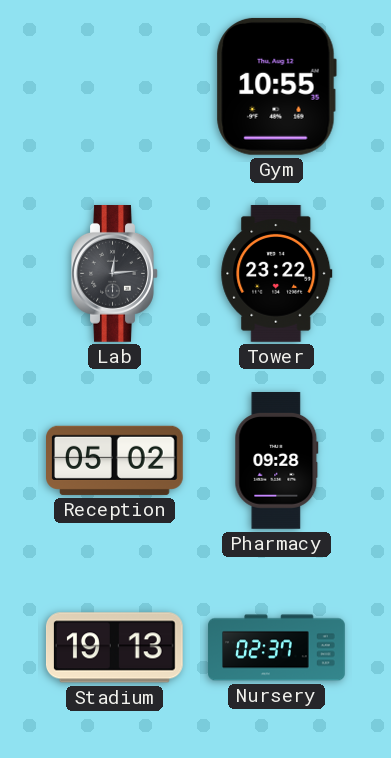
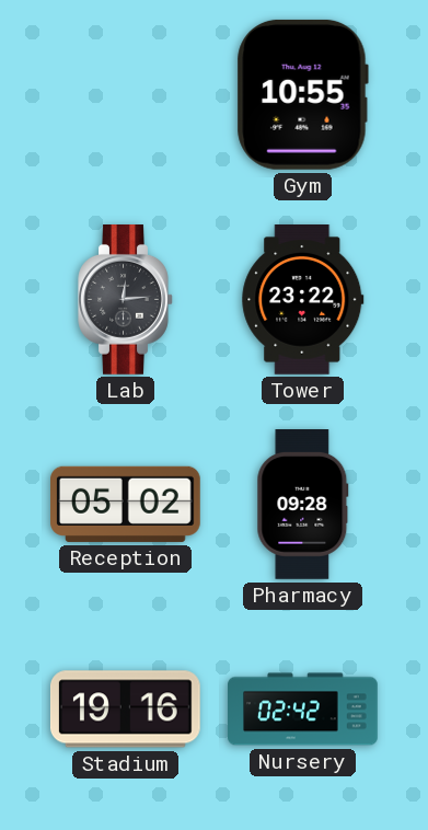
Stadium: 19:13 -> 19:16 (125, 710)
Nursery: 02:37 -> 02:42 (303, 710)
